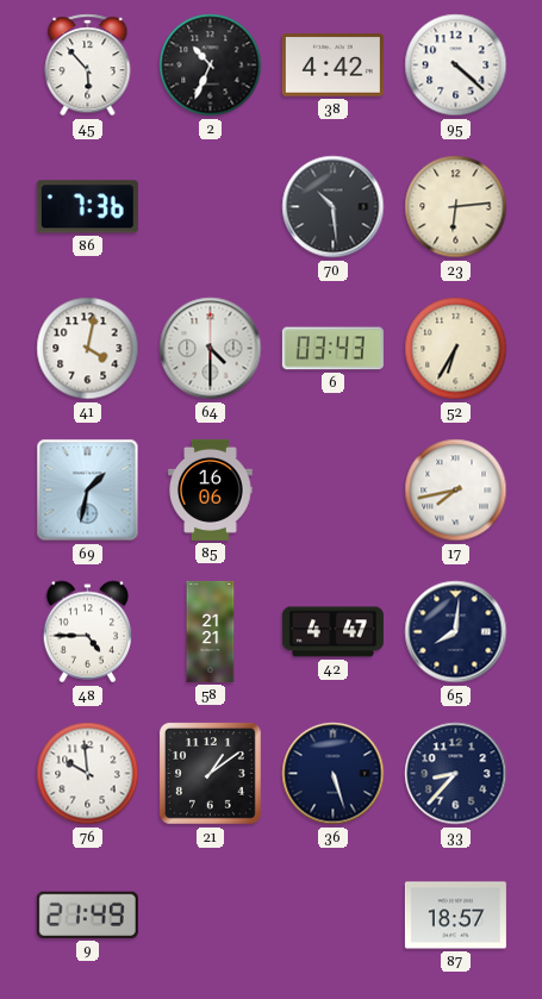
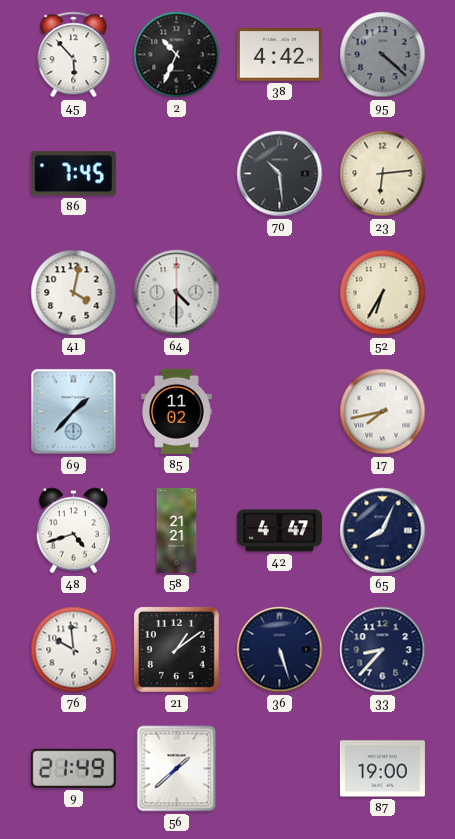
95 dial: white -> grey (383, 55)
86: 7:36 -> 7:45 (73, 174)
6: 03:43 -> none (332, 349)
69: 1:32 -> 1:37 (74, 412)
85: 16:06 -> 11:02 (177, 411)
48: 4:45 -> 4:42 (73, 531)
65: 8:01 -> 8:04 (383, 531)
56: none -> 1:38 (177, 769)
87: 18:57 -> 19:00 (382, 769)
